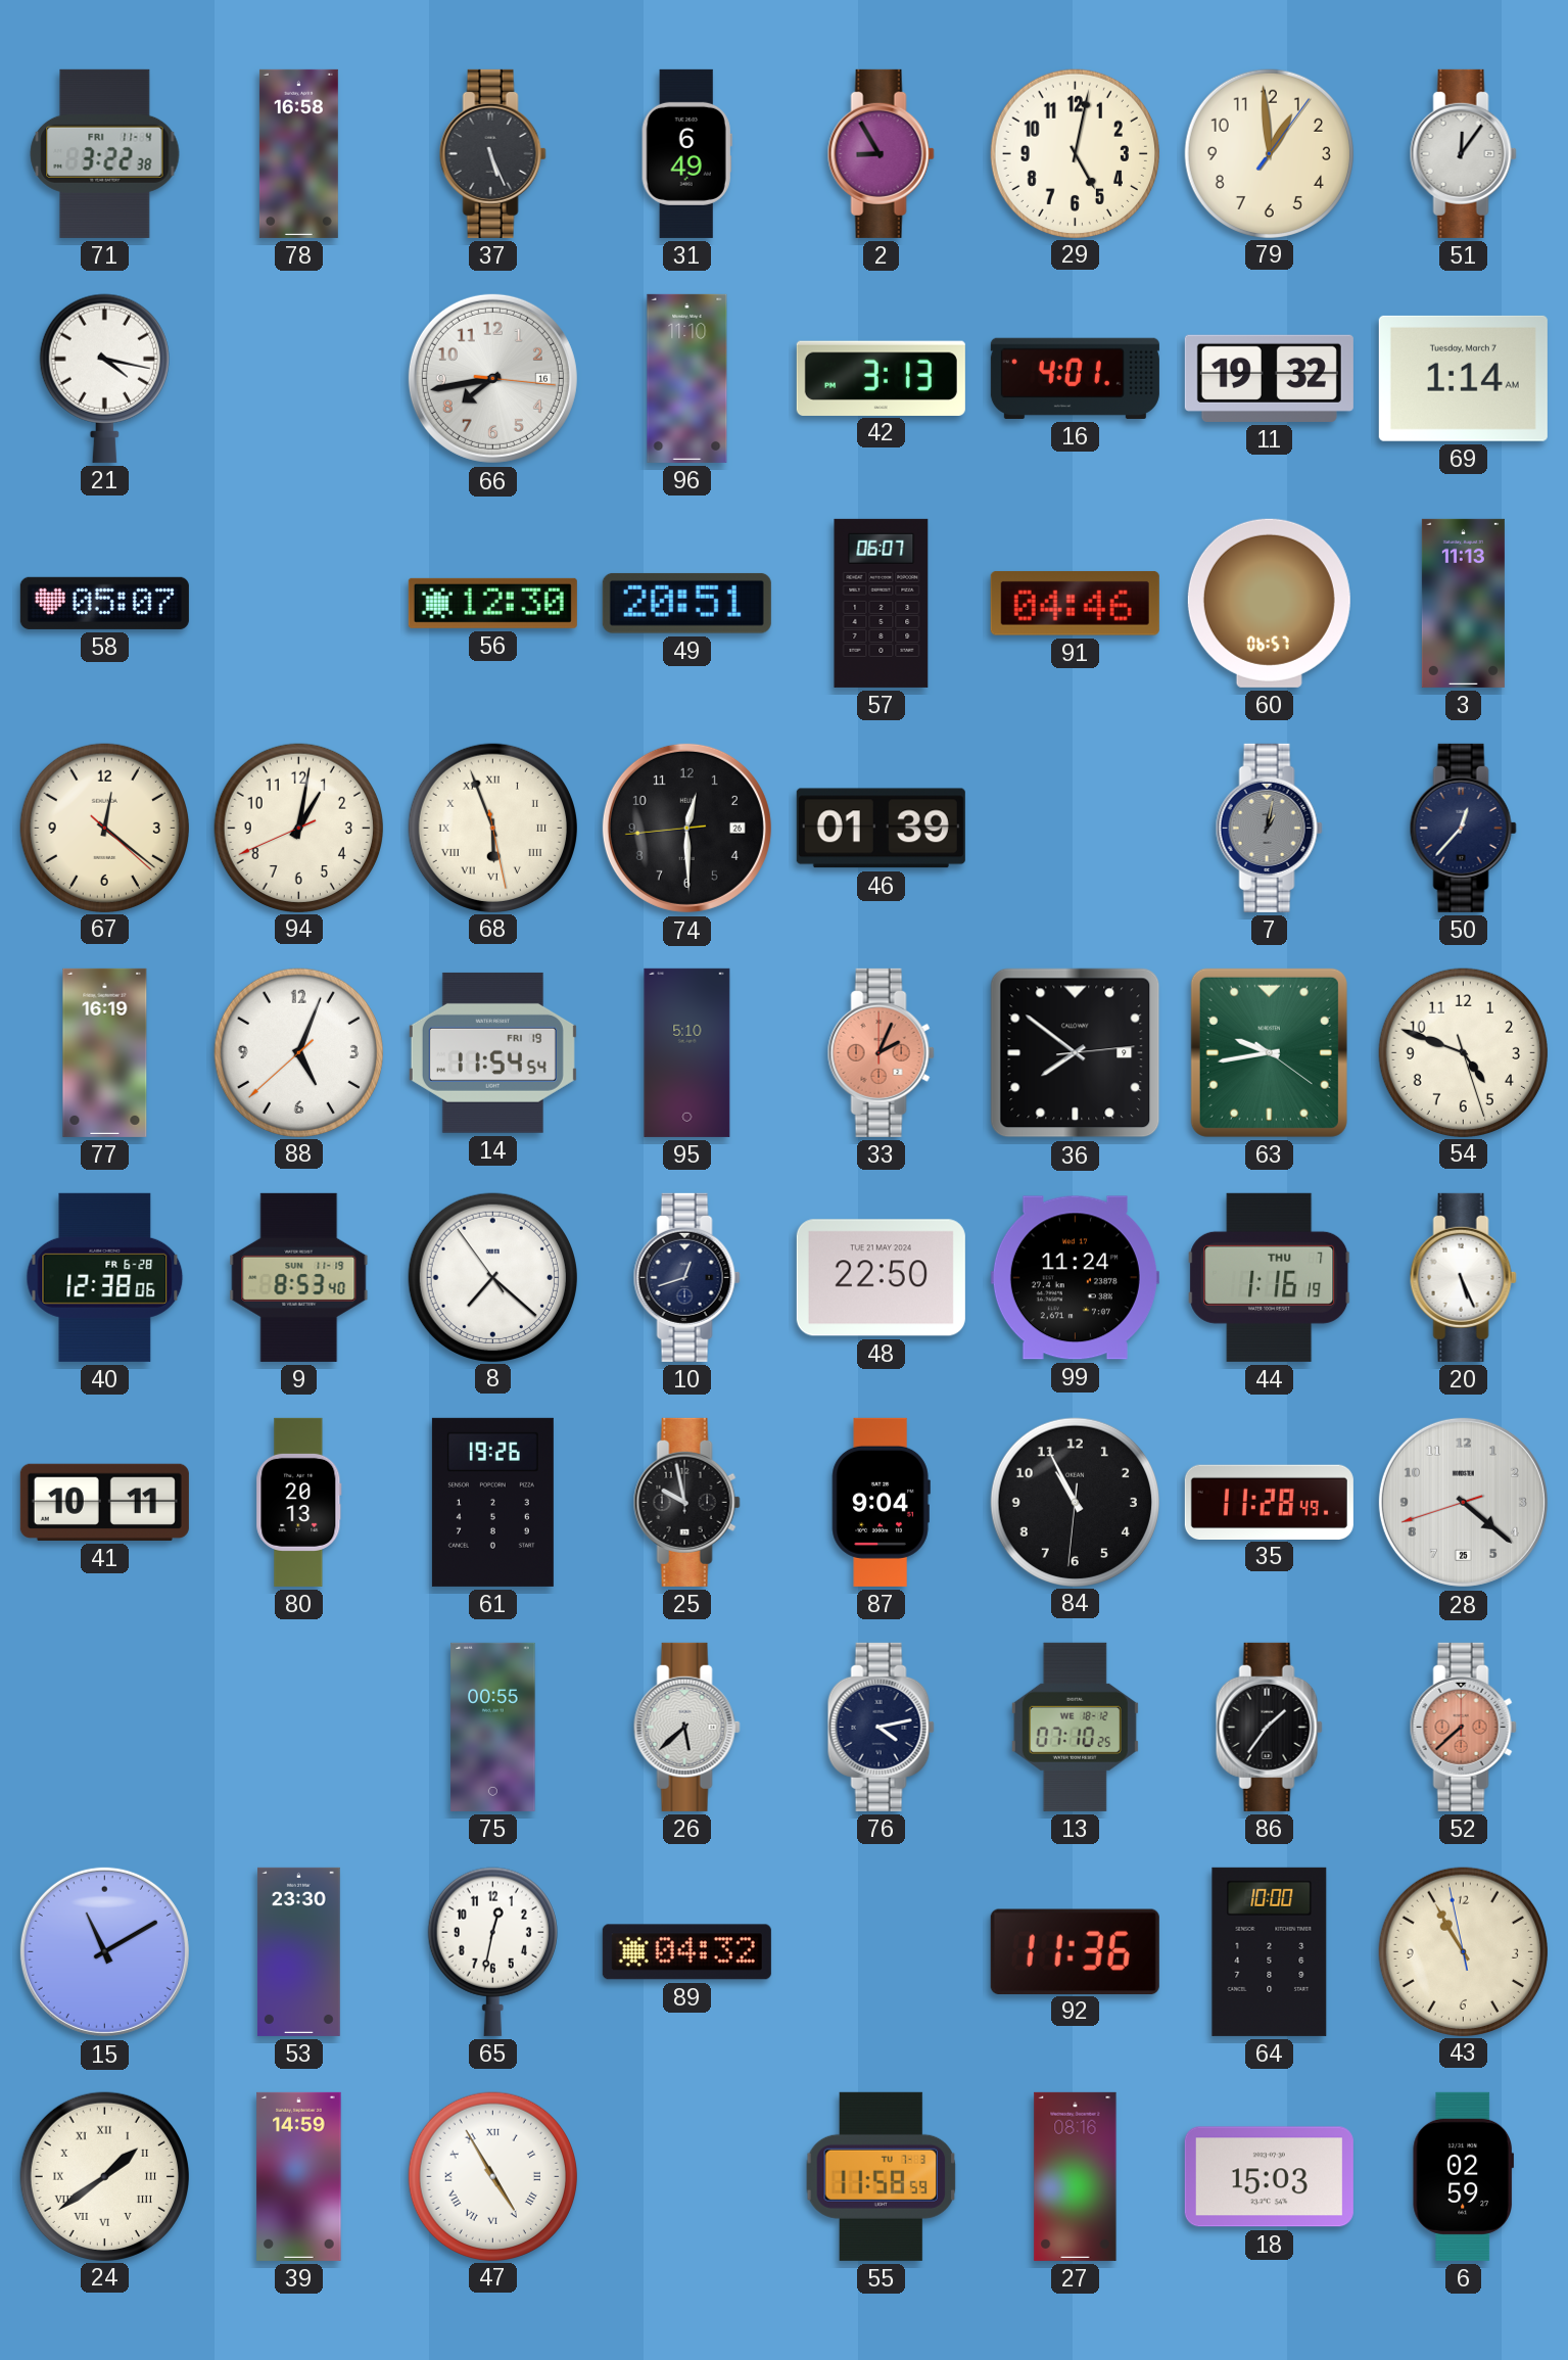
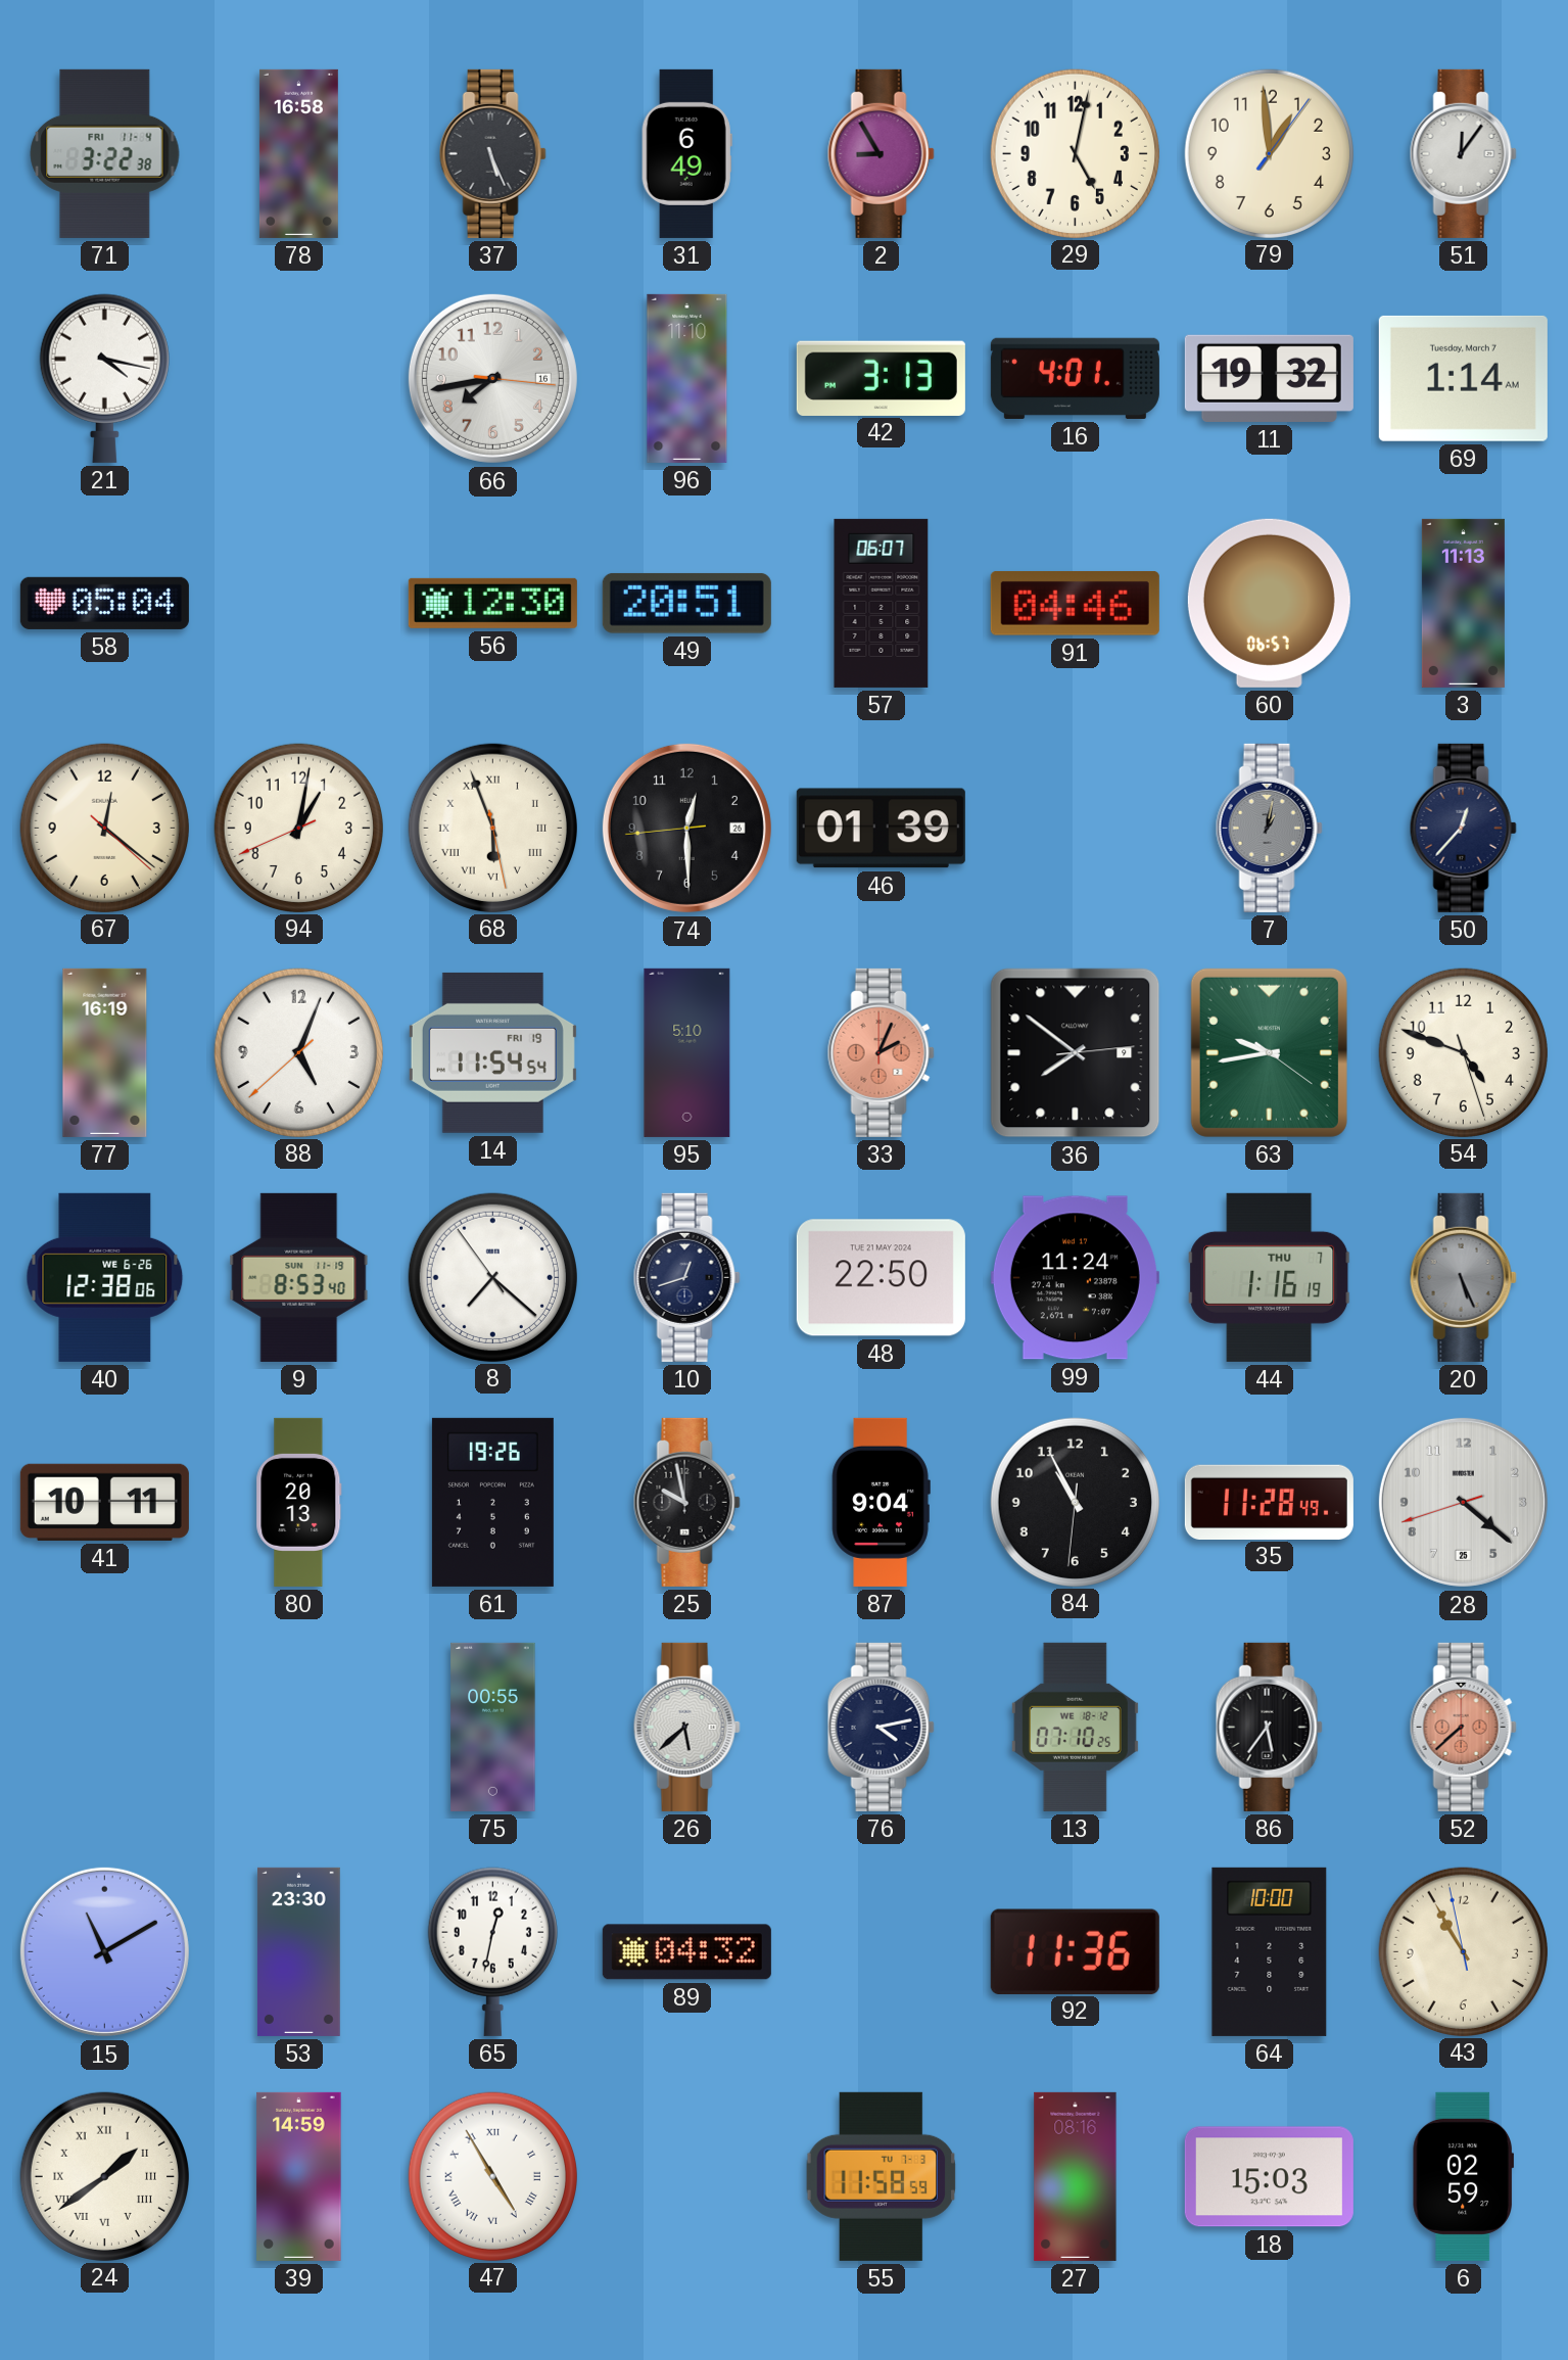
58: 05:07 -> 05:04 (104, 603)
40 date: FR 6-28 -> WE 6-26 (105, 1277)
20 dial: white -> grey (1463, 1277)
86: 1:36 -> 5:36 (1269, 1727)
